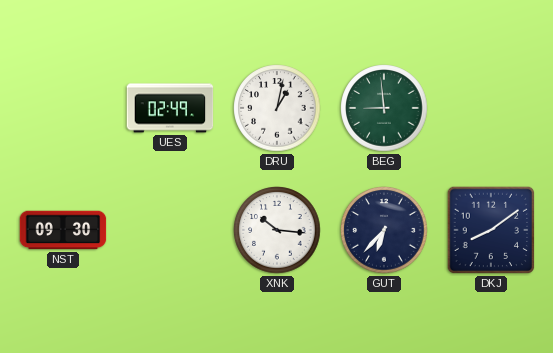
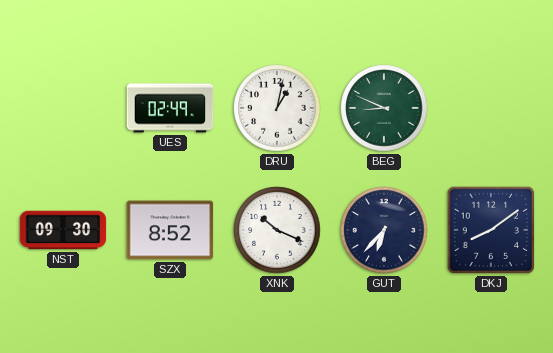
BEG: 8:59 -> 8:49 (384, 108)
SZX: none -> 8:52 (170, 230)
XNK: 10:16 -> 10:19 (277, 230)
